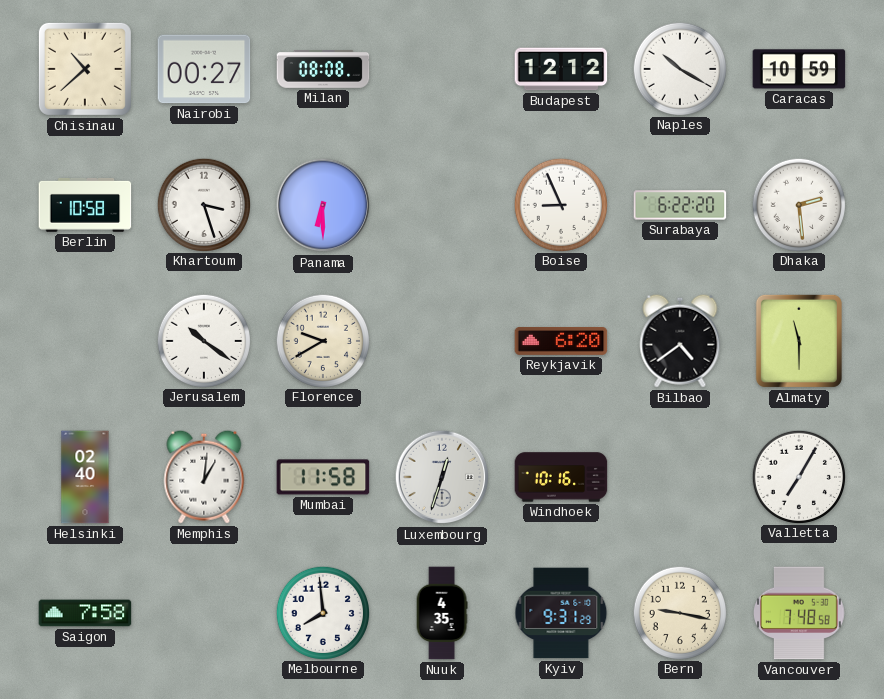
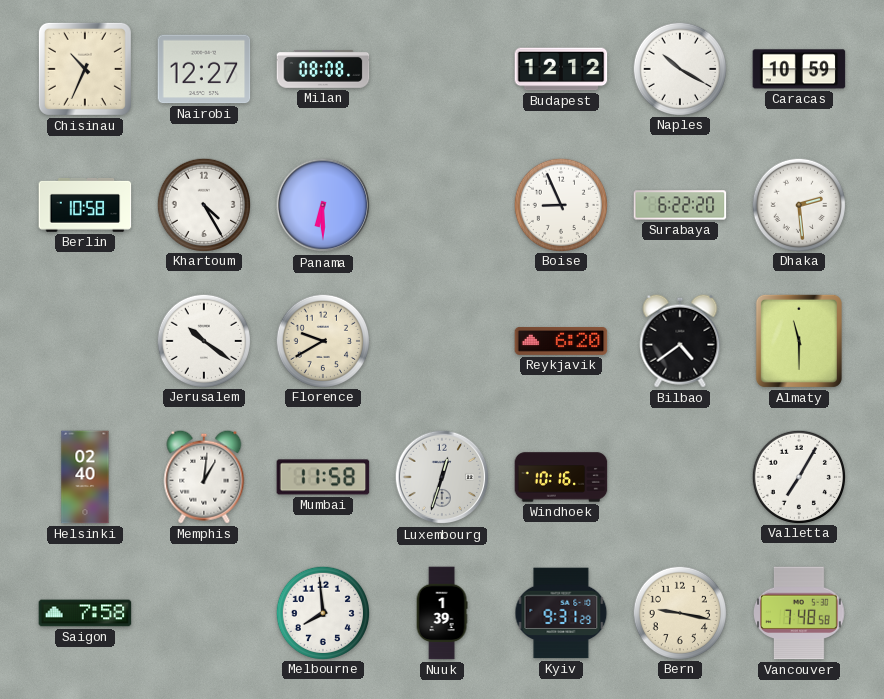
Chisinau: 10:38 -> 10:34 (85, 69)
Nairobi: 00:27 -> 12:27 (204, 69)
Khartoum: 3:27 -> 4:25 (203, 204)
Nuuk: 4:35 -> 1:39 (442, 613)
